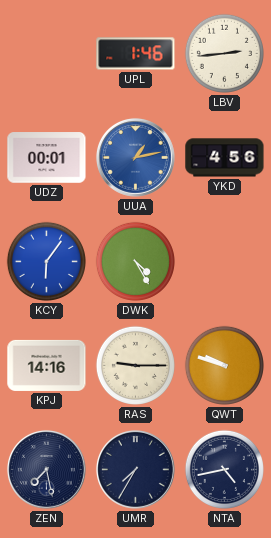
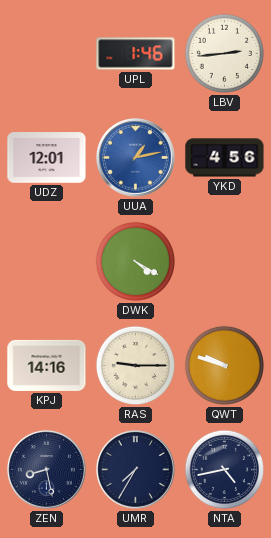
UDZ: 00:01 -> 12:01 (47, 158)
KCY: 6:06 -> none (46, 261)
DWK: 4:25 -> 4:20 (135, 261)
ZEN: 7:28 -> 8:28 (46, 469)
